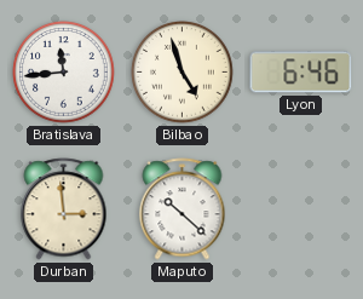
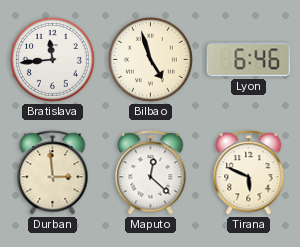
Maputo: 10:22 -> 12:22 (151, 173)
Tirana: none -> 5:49 (249, 173)
